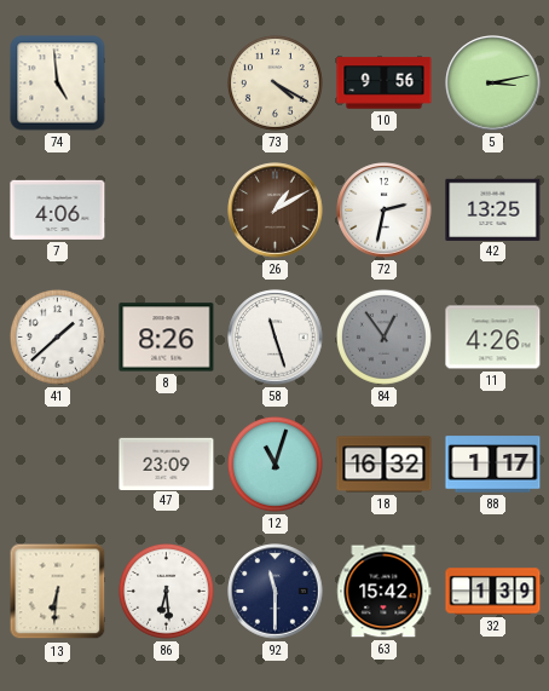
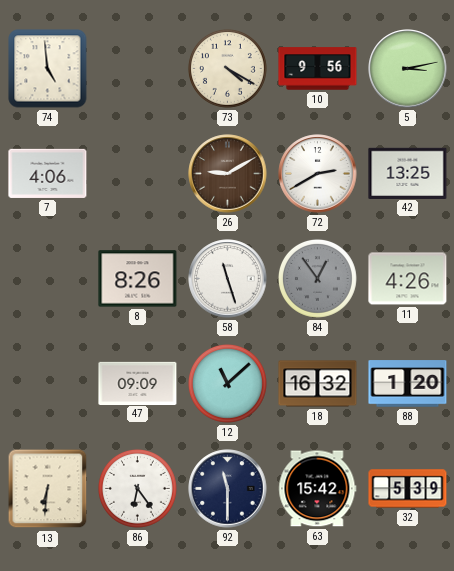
26: 1:10 -> 9:10 (228, 174)
72: 2:32 -> 2:40 (318, 174)
41: 1:38 -> none (57, 336)
47: 23:09 -> 09:09 (138, 383)
12: 11:03 -> 11:08 (227, 383)
88: 1:17 -> 1:20 (408, 384)
86: 6:29 -> 6:24 (137, 488)
32: 1:39 -> 5:39 (408, 489)
